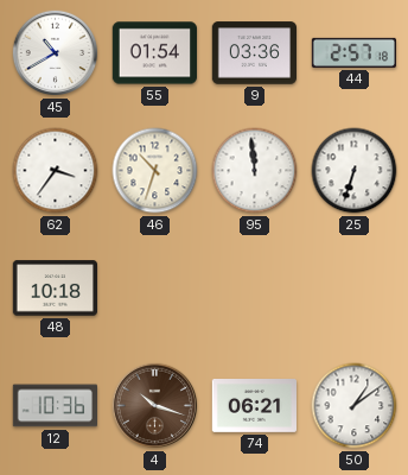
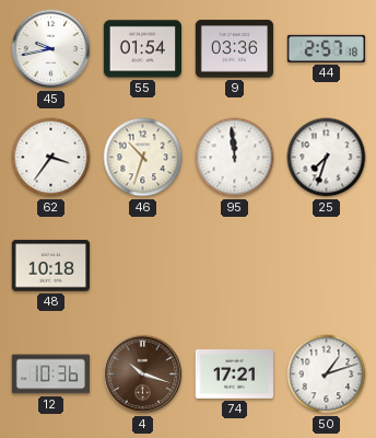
45: 10:40 -> 9:43 (51, 49)
25: 6:33 -> 7:33 (327, 158)
74: 06:21 -> 17:21 (234, 374)
50: 1:09 -> 1:12 (327, 374)
